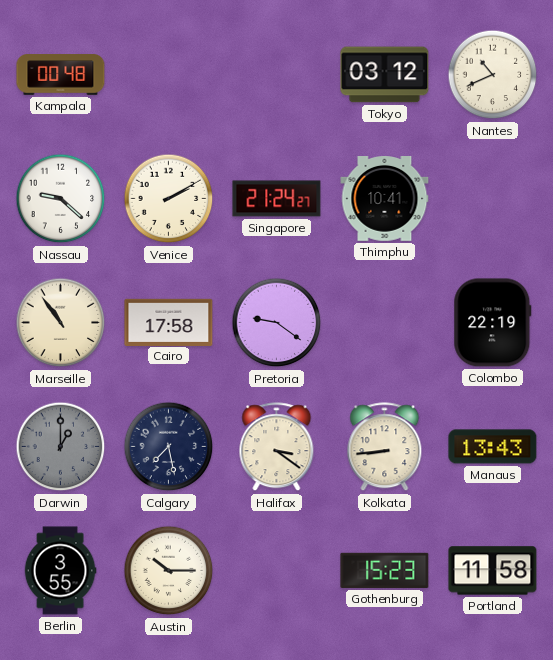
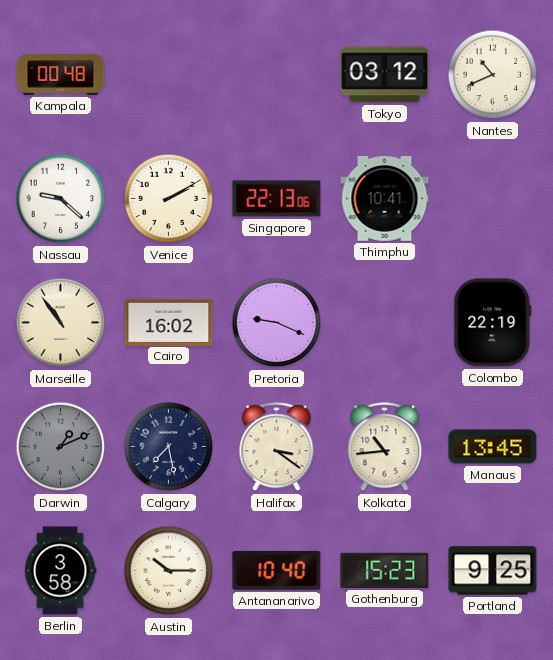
Singapore: 21:24 -> 22:13 (277, 199)
Cairo: 17:58 -> 16:02 (169, 322)
Pretoria: 9:21 -> 9:19 (277, 323)
Darwin: 1:00 -> 1:11 (61, 447)
Kolkata: 8:44 -> 10:44 (385, 447)
Manaus: 13:43 -> 13:45 (493, 447)
Berlin: 3:55 -> 3:58 (60, 571)
Antananarivo: none -> 10:40 (277, 570)
Portland: 11:58 -> 9:25 (493, 571)
